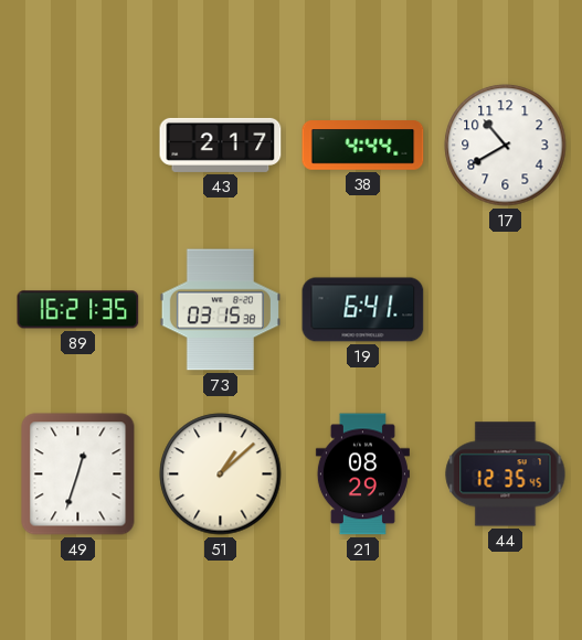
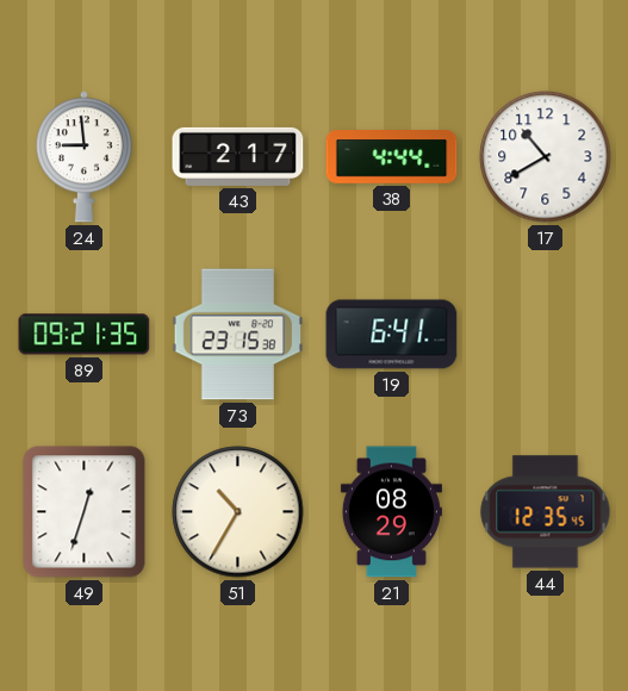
24: none -> 8:59 (83, 157)
89: 16:21 -> 09:21 (85, 335)
73: 03:15 -> 23:15 (237, 335)
51: 1:08 -> 10:35 (238, 512)
